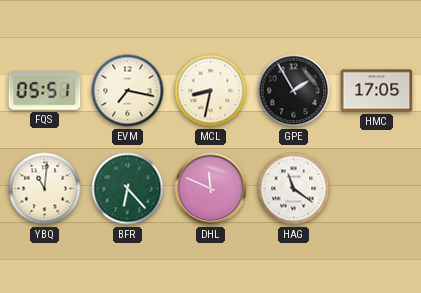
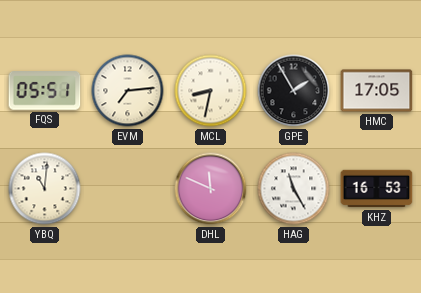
EVM: 7:17 -> 7:14 (128, 91)
BFR: 6:23 -> none (128, 189)
HAG: 11:21 -> 11:25 (294, 189)
KHZ: none -> 16:53 (377, 189)
